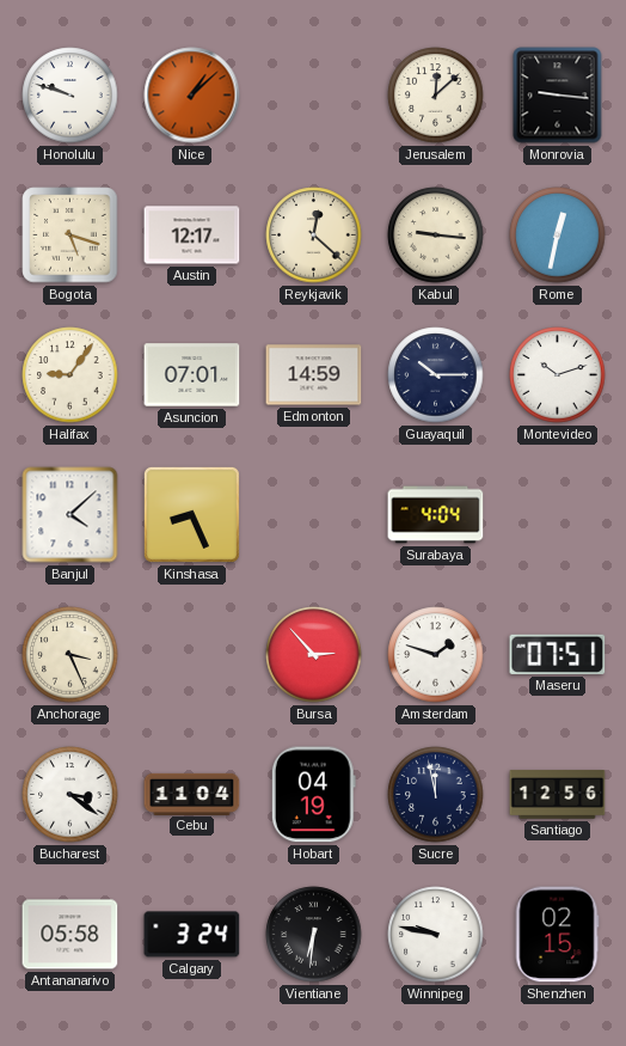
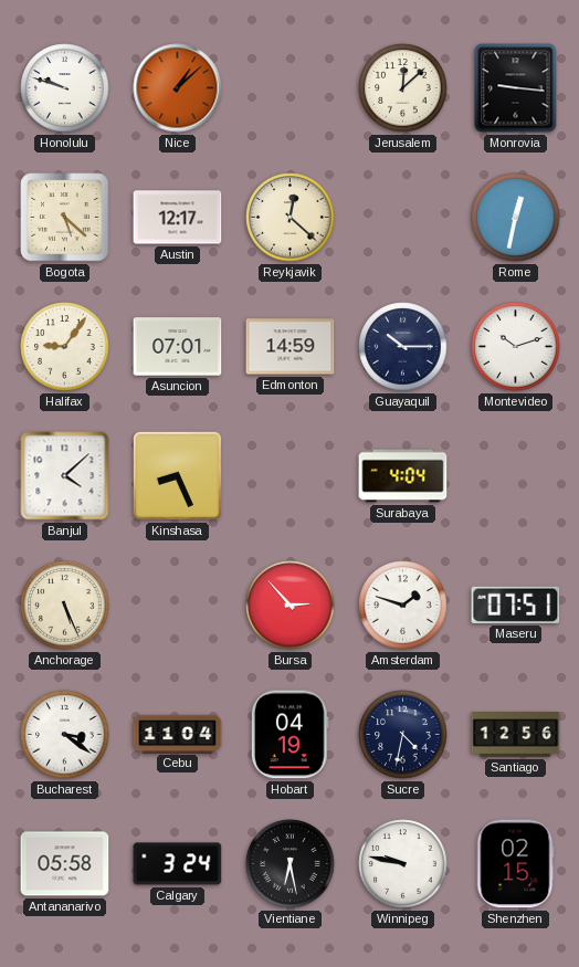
Bogota: 5:18 -> 5:22 (65, 218)
Kabul: 9:16 -> none (436, 235)
Anchorage: 3:26 -> 5:26 (65, 606)
Sucre: 11:58 -> 4:32 (403, 735)
Vientiane: 6:31 -> 6:28 (291, 864)
